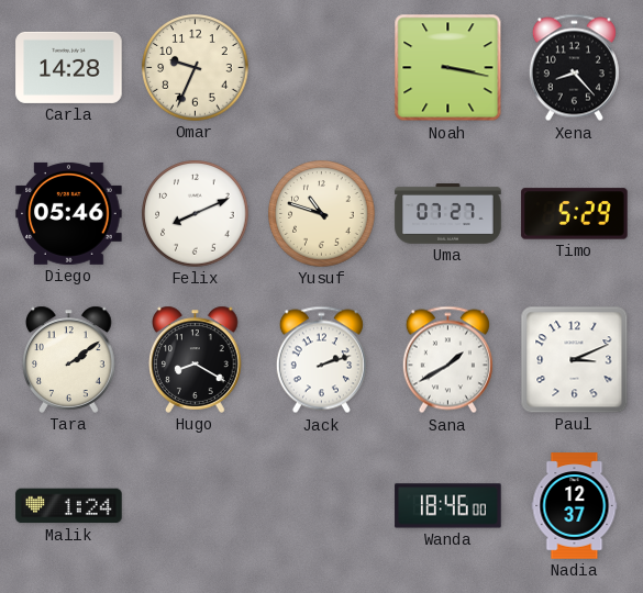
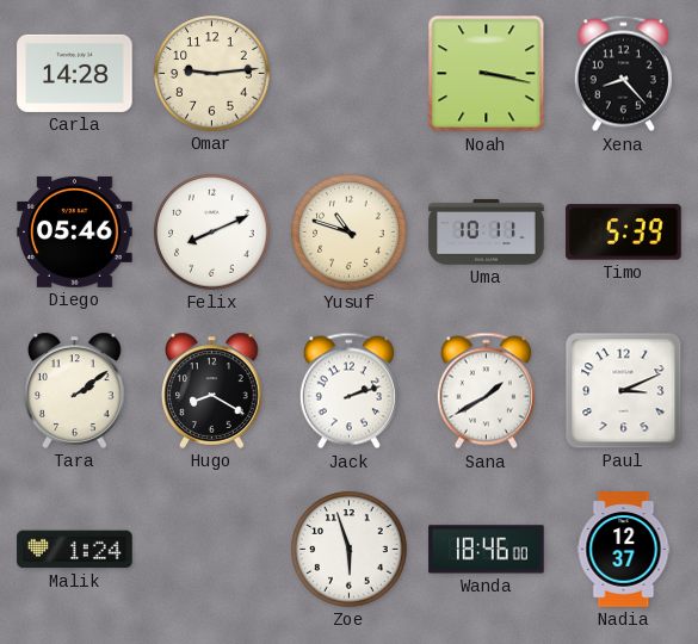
Omar: 9:34 -> 9:14 (212, 74)
Uma: 07:27 -> 10:11 (487, 233)
Timo: 5:29 -> 5:39 (624, 233)
Zoe: none -> 5:57 (350, 550)
